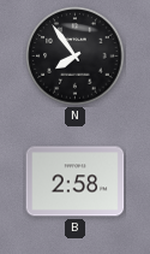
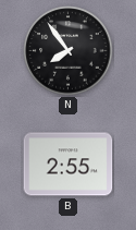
B: 2:58 -> 2:55 (69, 165)
